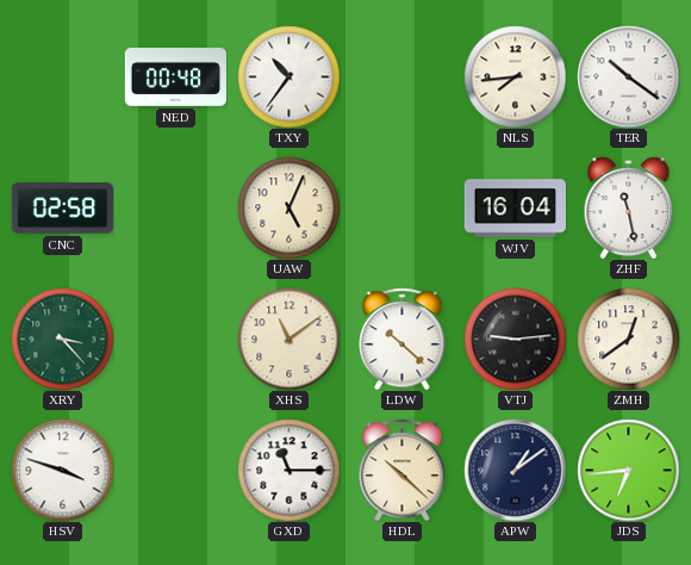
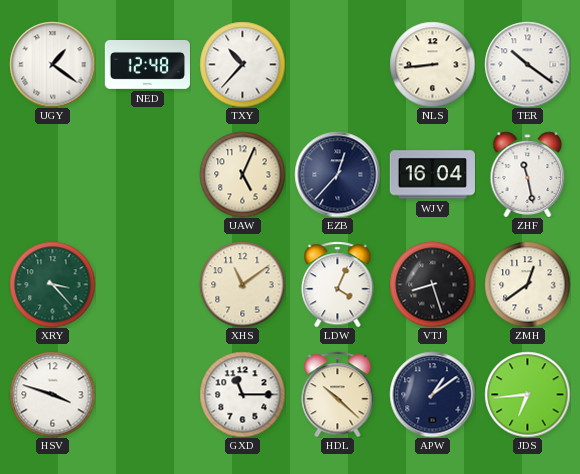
UGY: none -> 1:21 (52, 64)
NED: 00:48 -> 12:48 (147, 65)
TXY: 10:36 -> 10:37 (242, 64)
NLS: 7:44 -> 8:44 (432, 64)
CNC: 02:58 -> none (62, 209)
EZB: none -> 12:37 (337, 174)
LDW: 10:22 -> 4:04 (338, 284)
VTJ: 9:14 -> 8:27 (432, 284)
